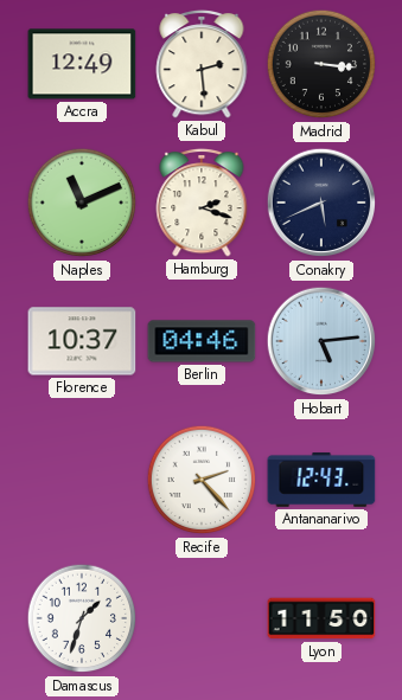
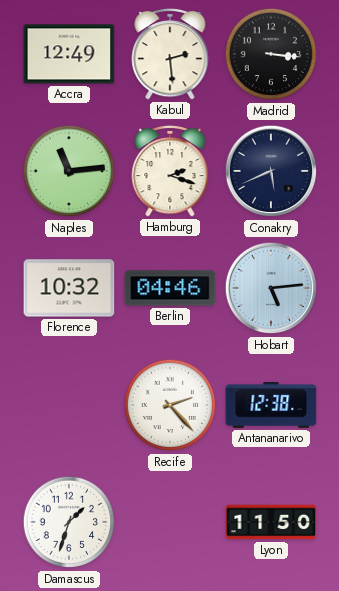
Naples: 11:11 -> 11:14 (69, 171)
Florence: 10:37 -> 10:32 (69, 288)
Antananarivo: 12:43 -> 12:38 (271, 405)
